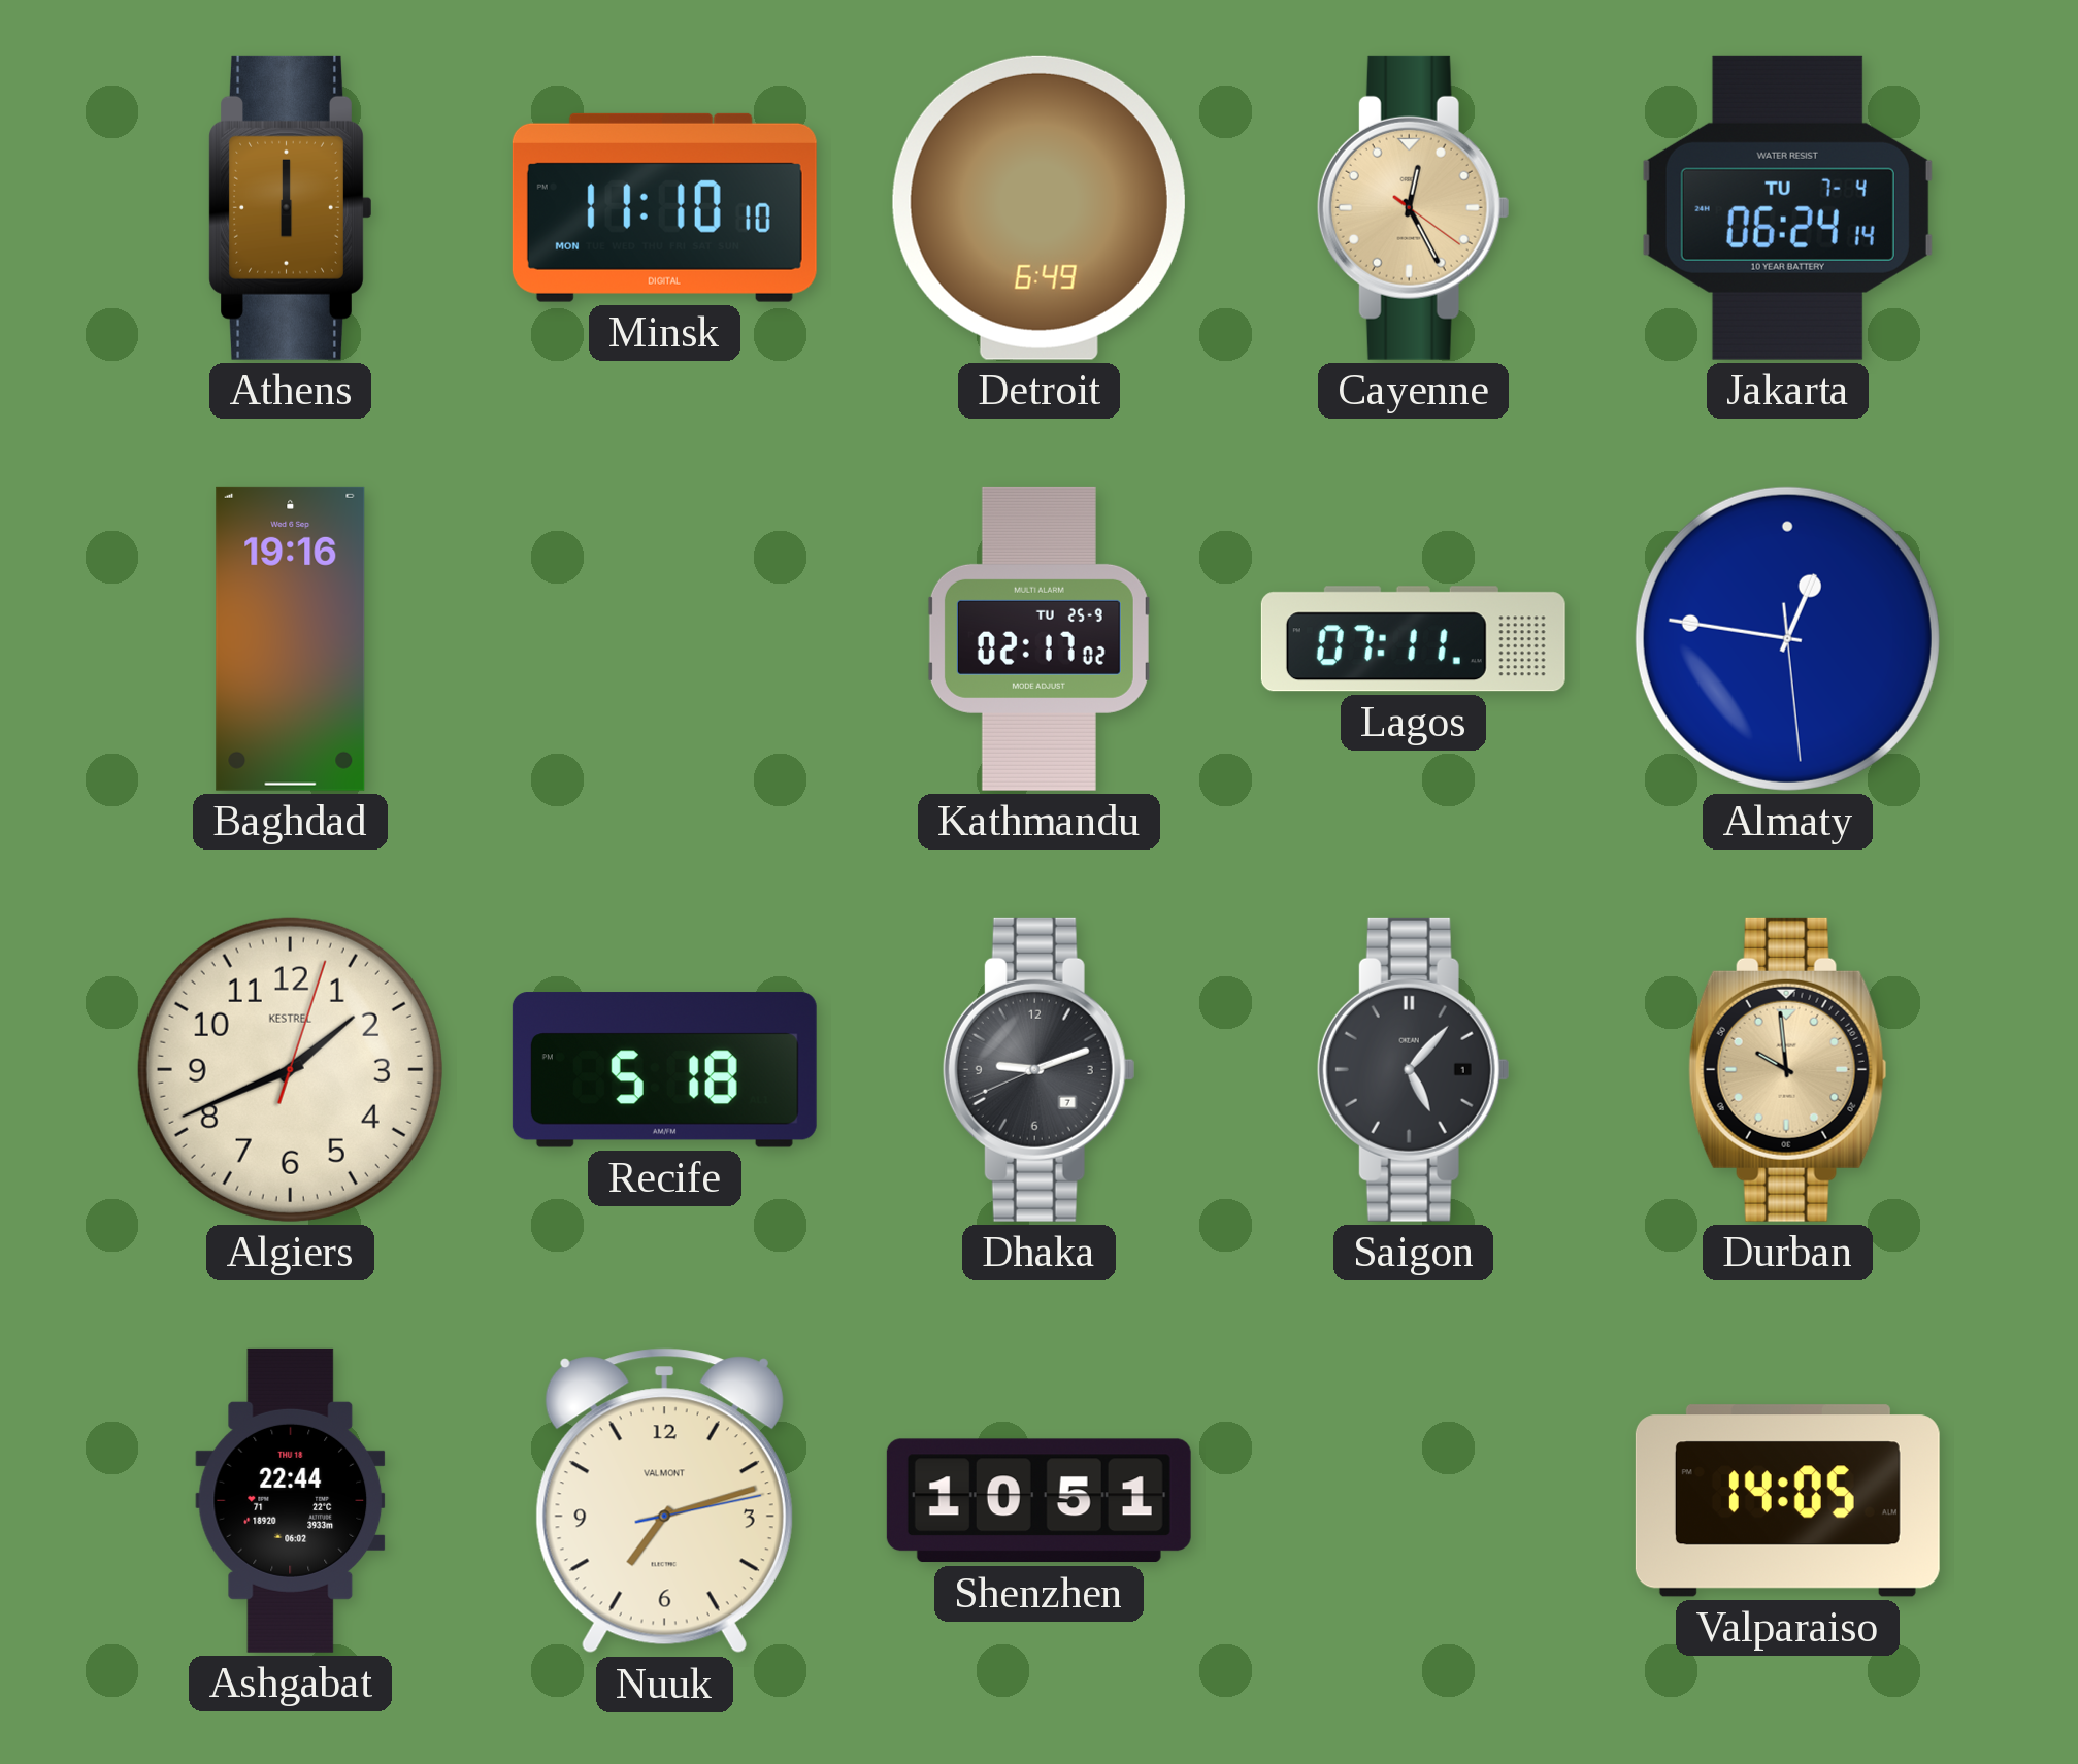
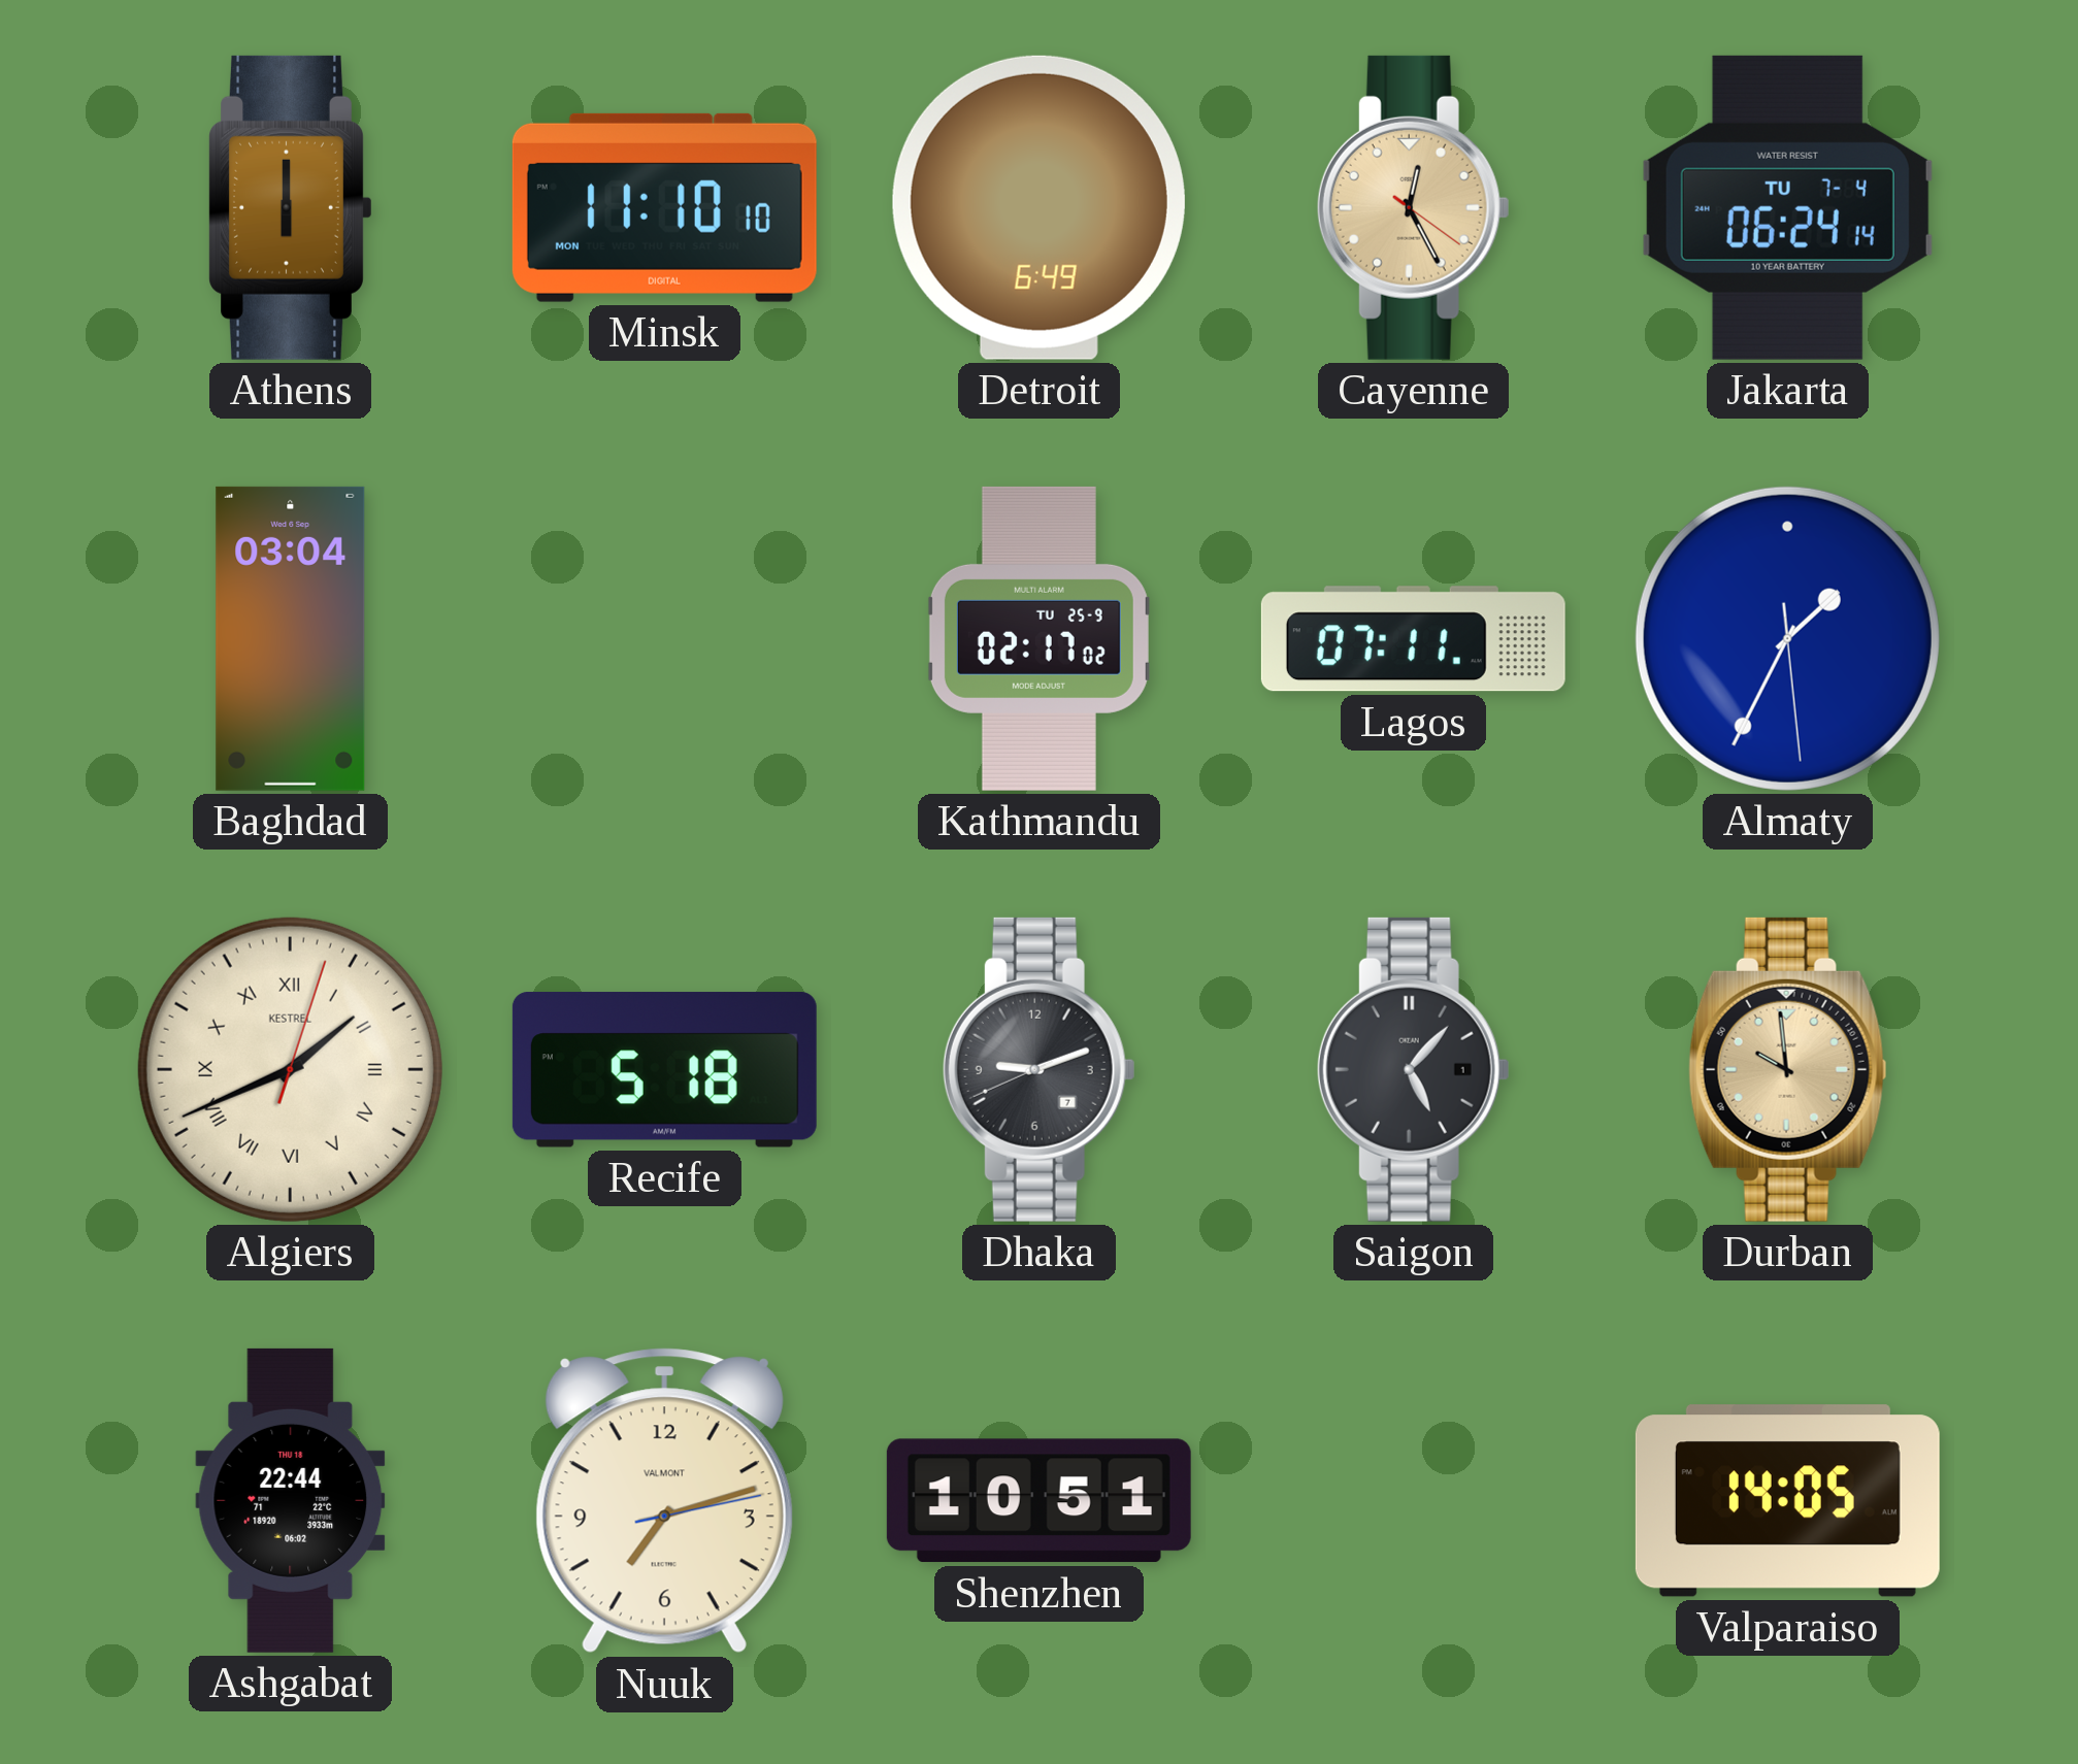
Baghdad: 19:16 -> 03:04 (291, 638)
Almaty: 12:46 -> 1:34 (1787, 638)
Algiers numerals: Arabic -> Roman (290, 1069)
